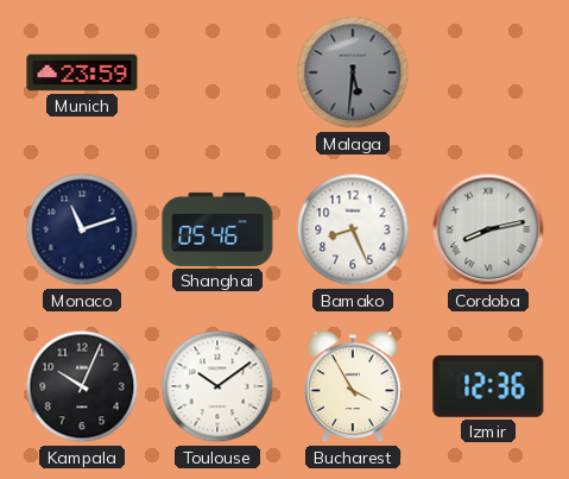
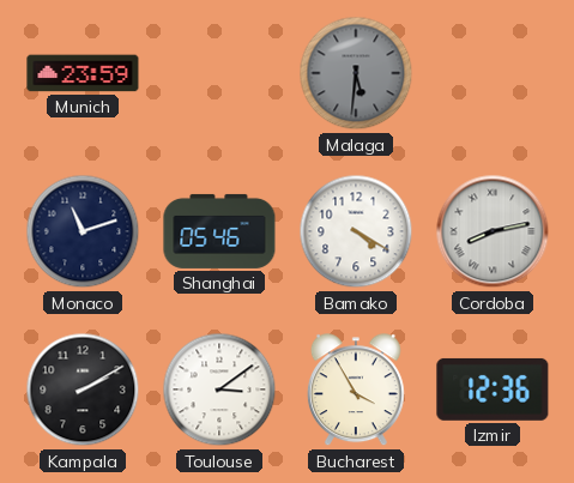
Bamako: 8:26 -> 4:20 (356, 231)
Kampala: 10:04 -> 2:10 (83, 390)
Toulouse: 10:09 -> 3:09 (219, 390)
